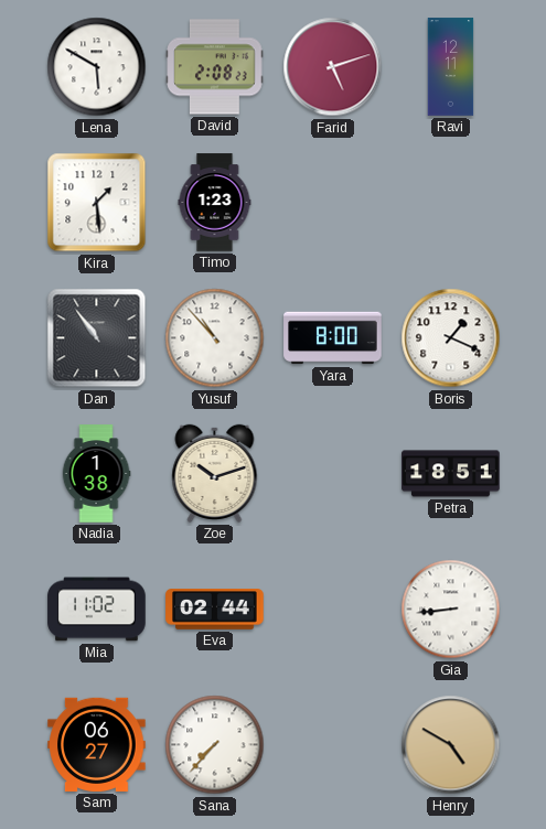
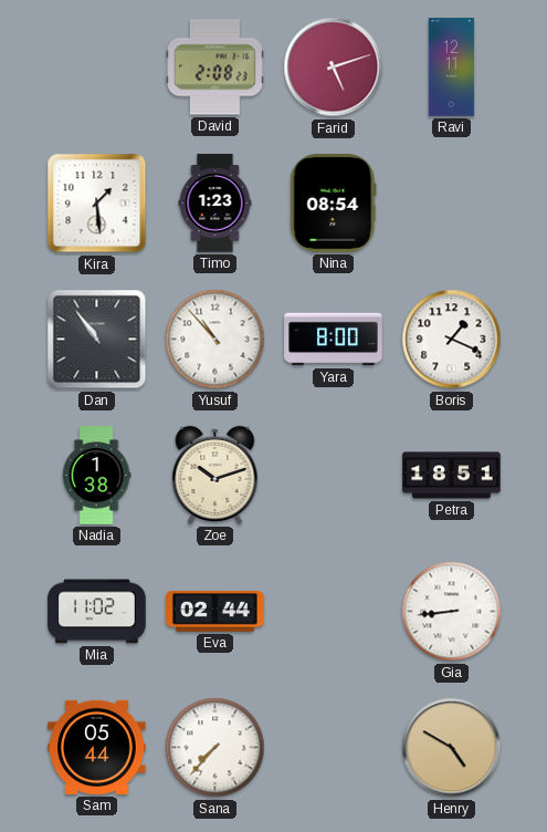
Lena: 5:50 -> none (97, 67)
Nina: none -> 08:54 (334, 204)
Sam: 06:27 -> 05:44 (97, 747)
